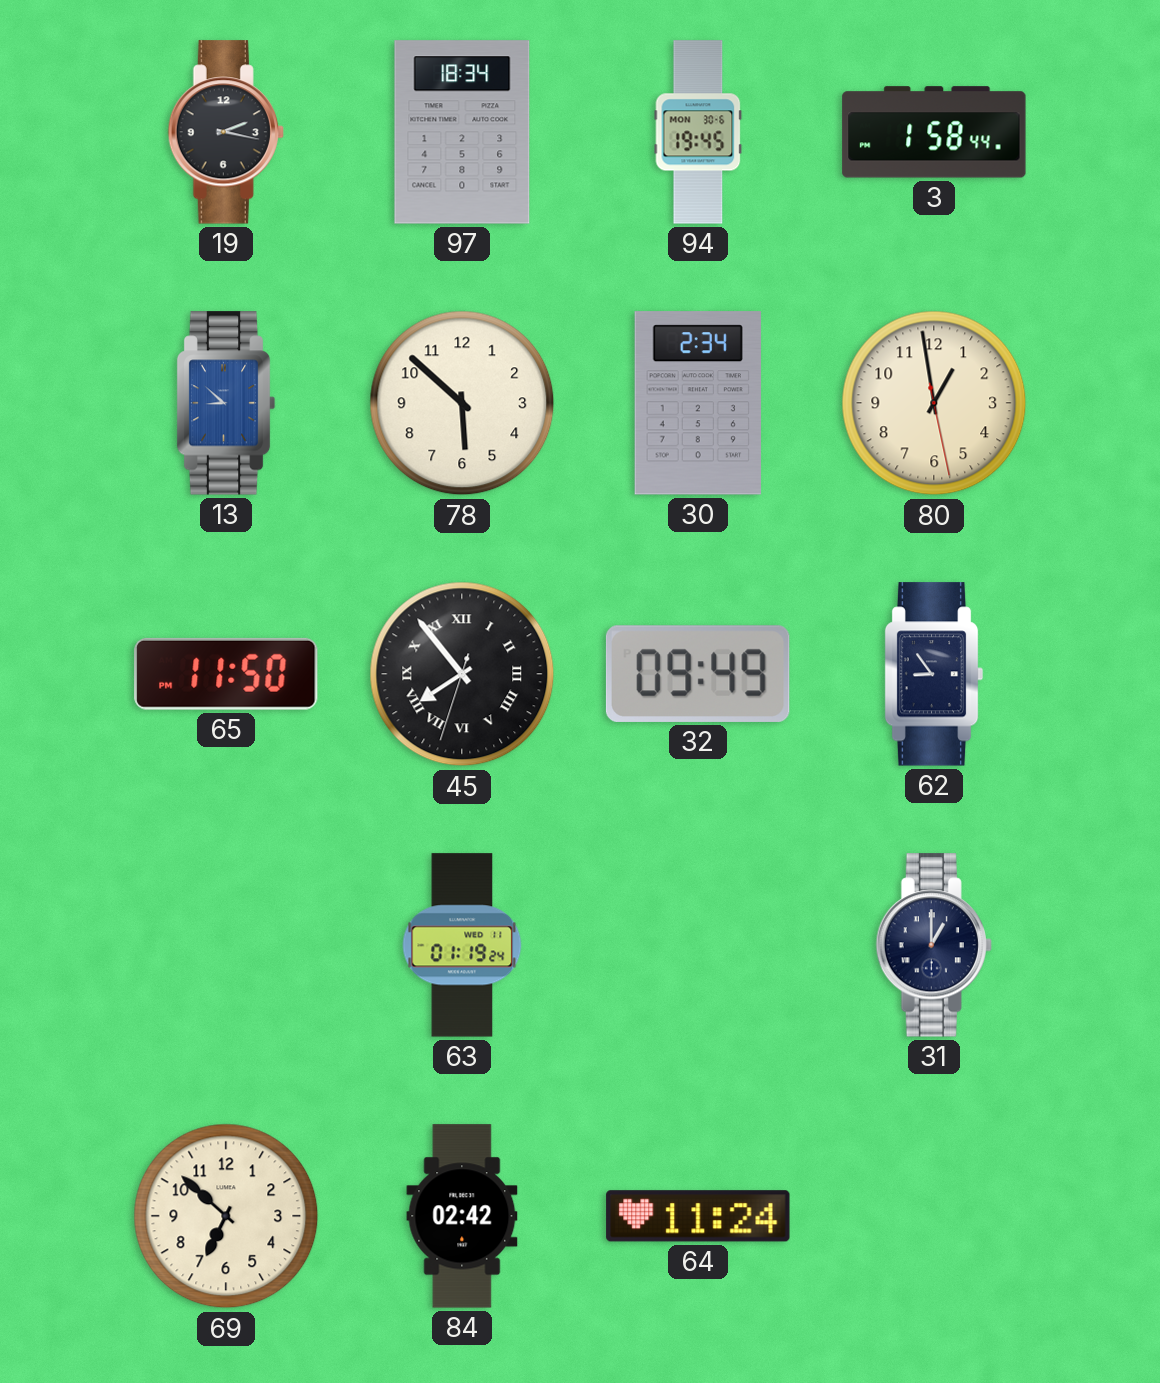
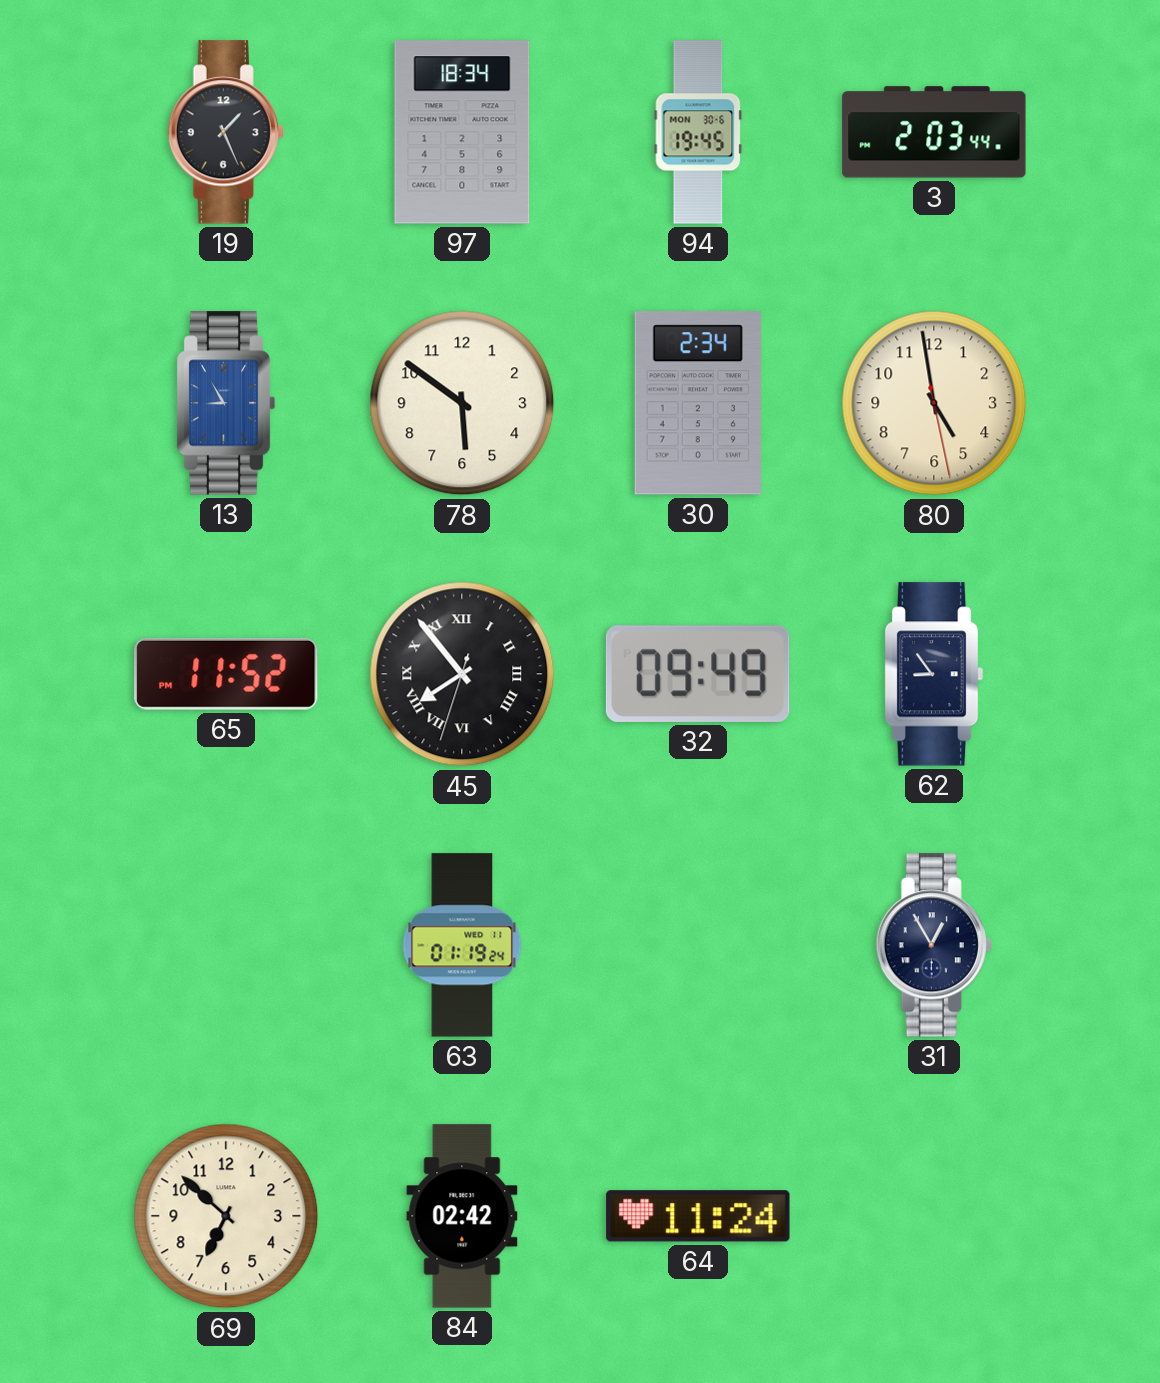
19: 2:17 -> 1:26 (226, 132)
3: 1:58 -> 2:03 (934, 132)
13: 8:52 -> 8:55 (226, 403)
78: 5:52 -> 5:51 (462, 403)
80: 12:58 -> 4:58 (934, 403)
65: 11:50 -> 11:52 (226, 674)
31: 1:00 -> 12:55 (934, 945)
